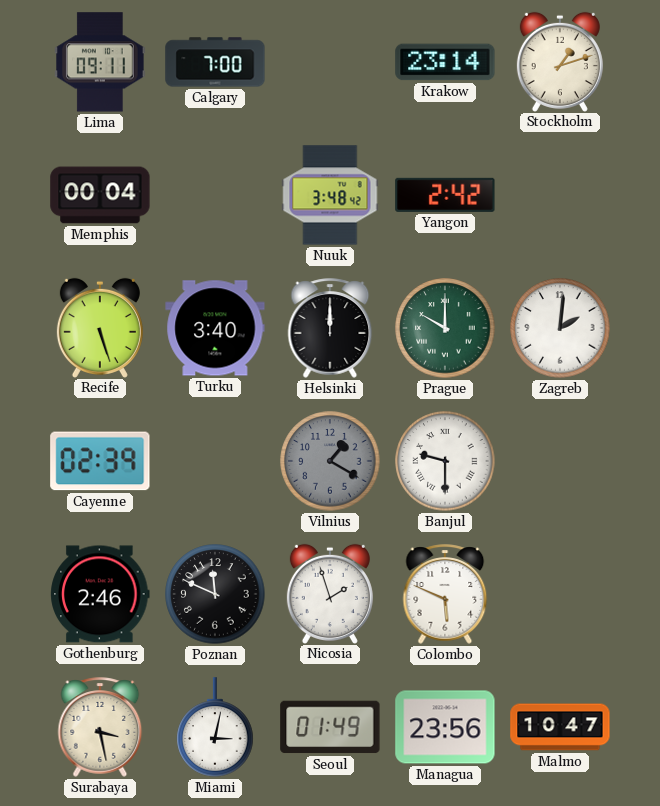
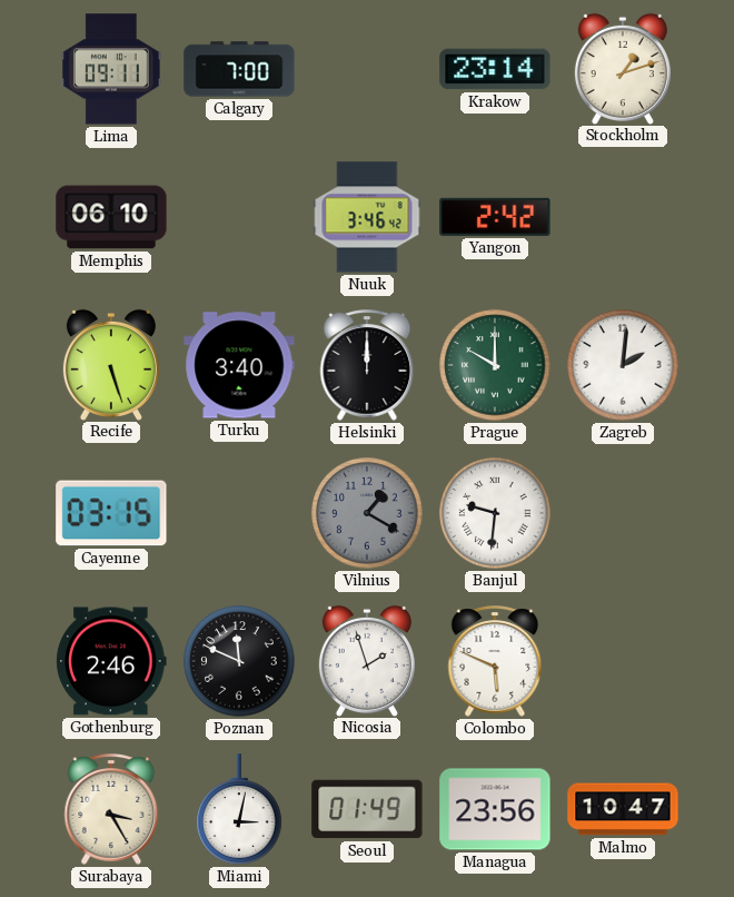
Memphis: 00:04 -> 06:10 (111, 217)
Nuuk: 3:48 -> 3:46 (367, 217)
Cayenne: 02:39 -> 03:15 (111, 513)
Banjul: 9:30 -> 9:31 (495, 513)
Surabaya: 3:28 -> 3:25 (111, 809)
